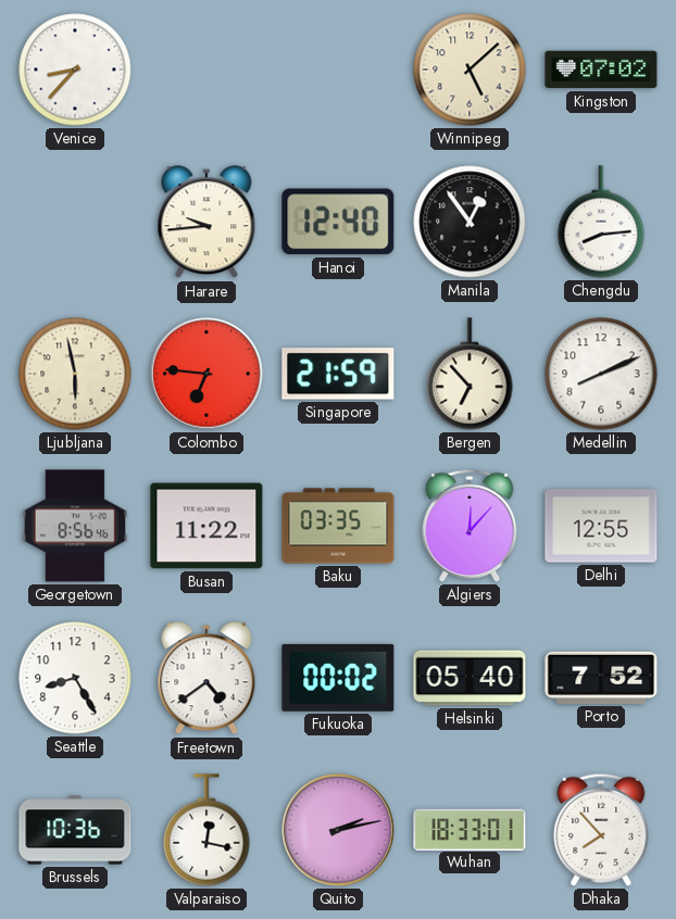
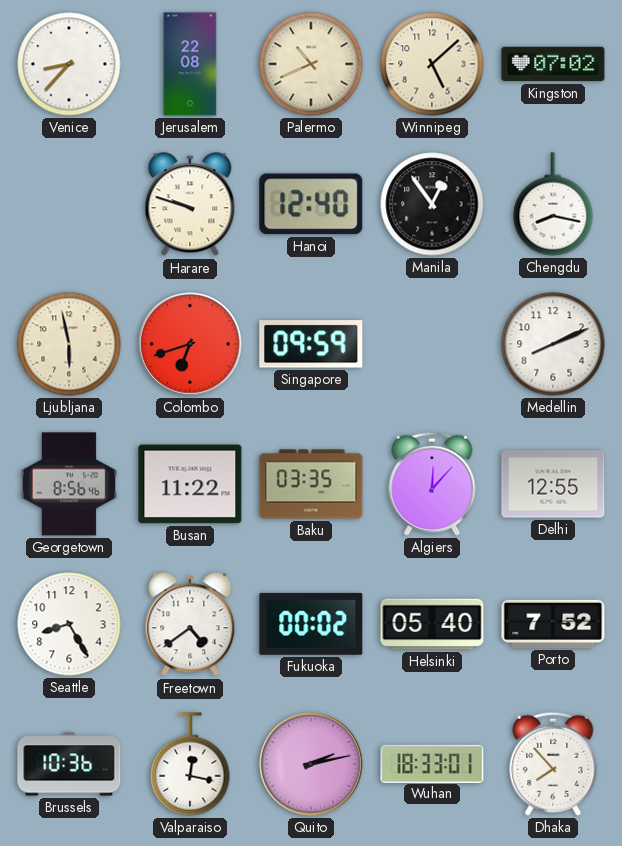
Jerusalem: none -> 22:08 (190, 64)
Palermo: none -> 10:41 (311, 64)
Harare: 9:44 -> 9:48 (190, 205)
Chengdu: 8:14 -> 8:17 (553, 204)
Colombo: 6:46 -> 6:42 (190, 344)
Singapore: 21:59 -> 09:59 (311, 344)
Bergen: 6:53 -> none (470, 374)
